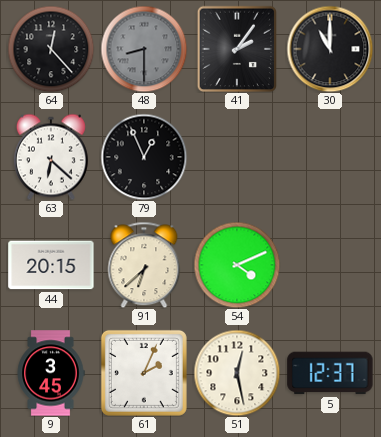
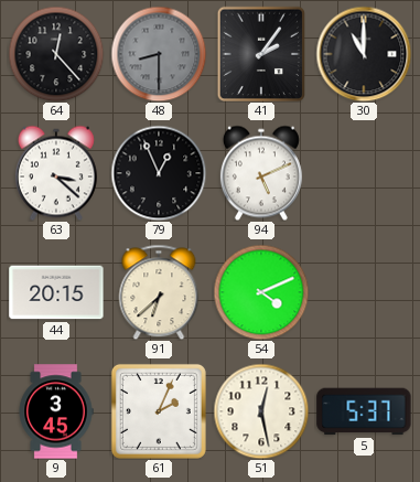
63: 6:22 -> 3:22 (56, 173)
94: none -> 5:11 (261, 173)
5: 12:37 -> 5:37 (364, 411)
